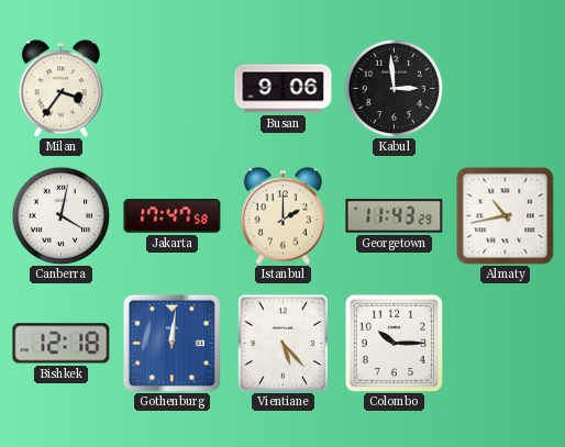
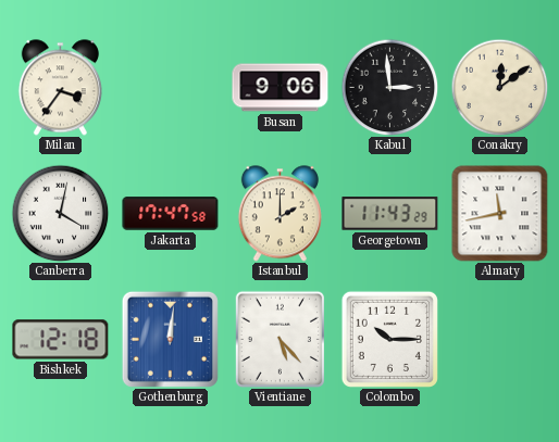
Conakry: none -> 12:09 (499, 87)
Almaty: 10:43 -> 11:43 (500, 214)
